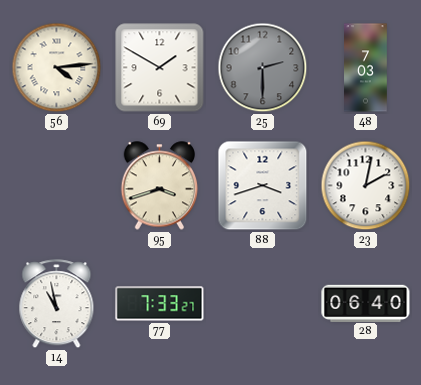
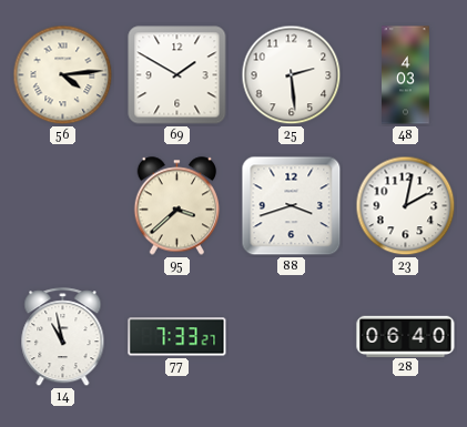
25: 2:30 -> 2:29 (292, 75)
25 dial: grey -> white (292, 75)
48: 7:03 -> 4:03 (406, 75)
95: 3:42 -> 3:38 (177, 206)
